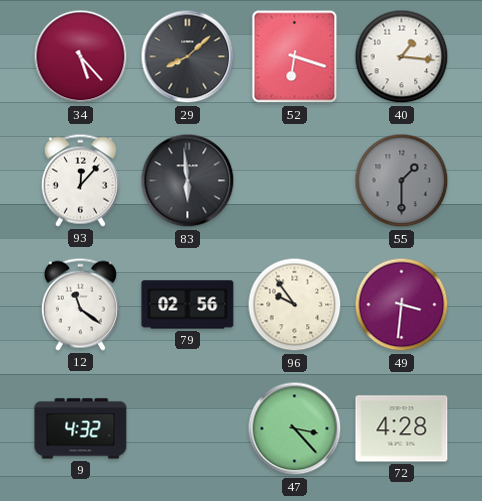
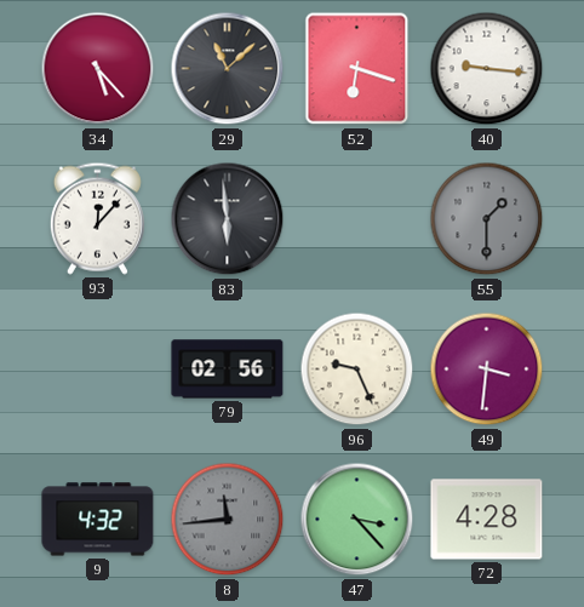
29: 8:08 -> 11:08 (228, 69)
40: 1:16 -> 9:16 (487, 69)
12: 11:21 -> none (80, 304)
96: 9:54 -> 9:26 (357, 370)
8: none -> 11:44 (228, 520)
